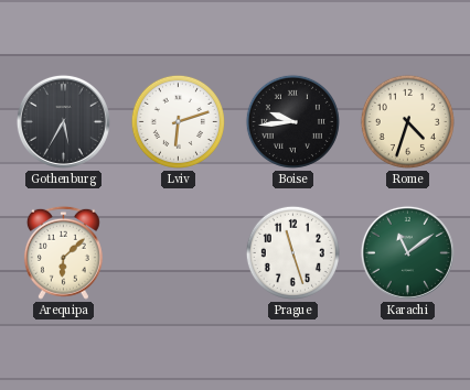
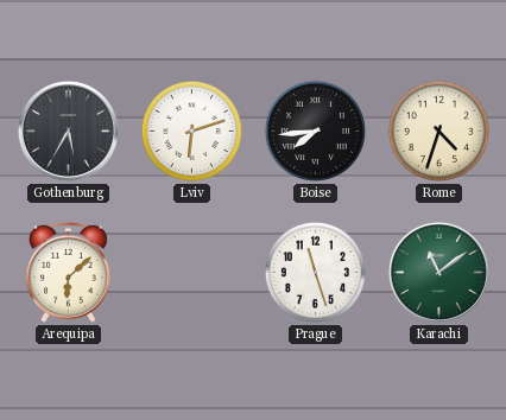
Boise: 9:44 -> 7:44 (315, 131)
